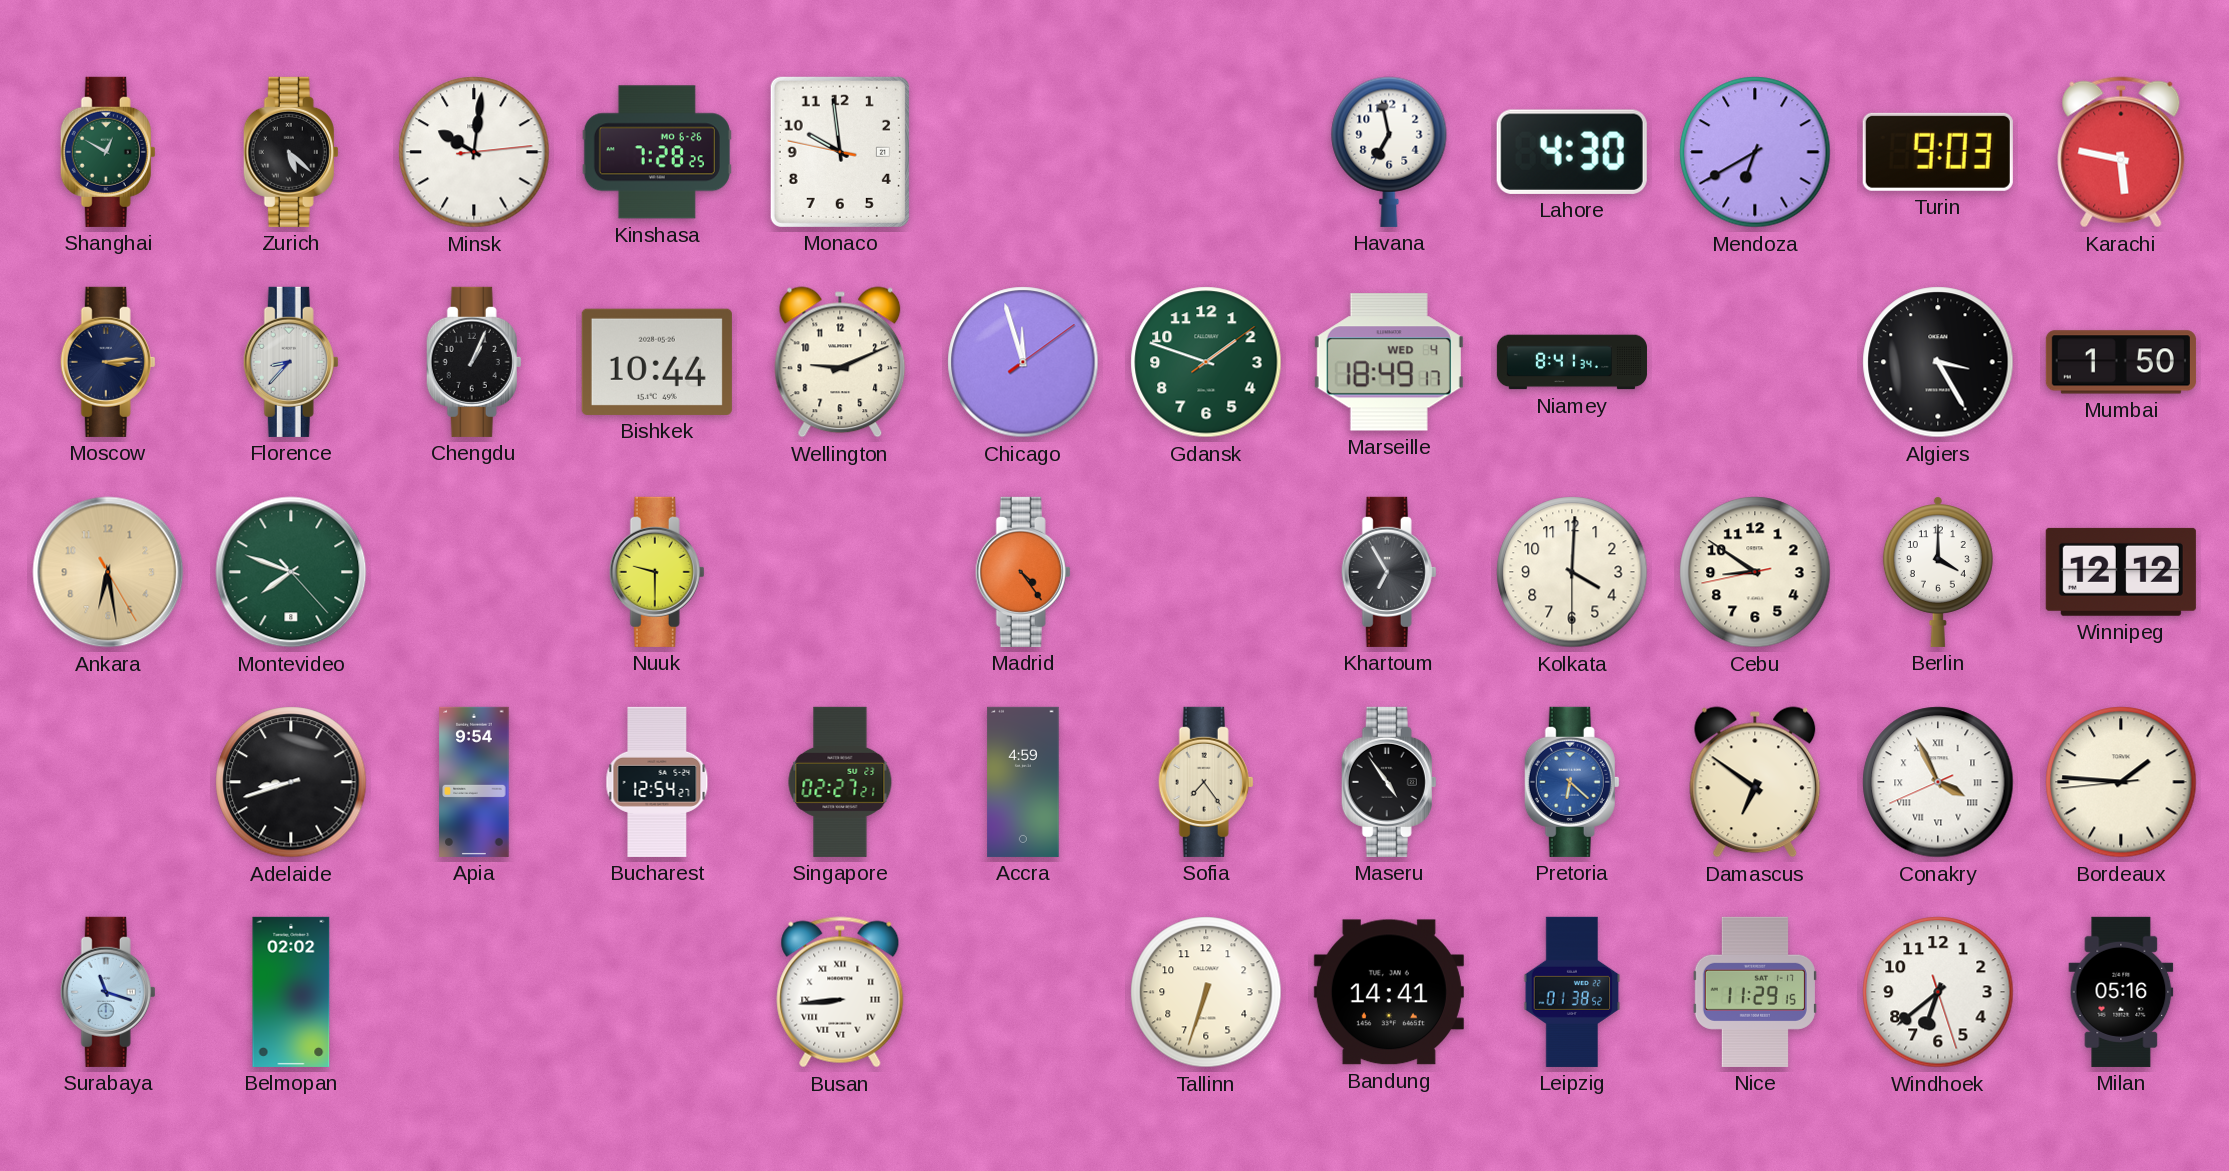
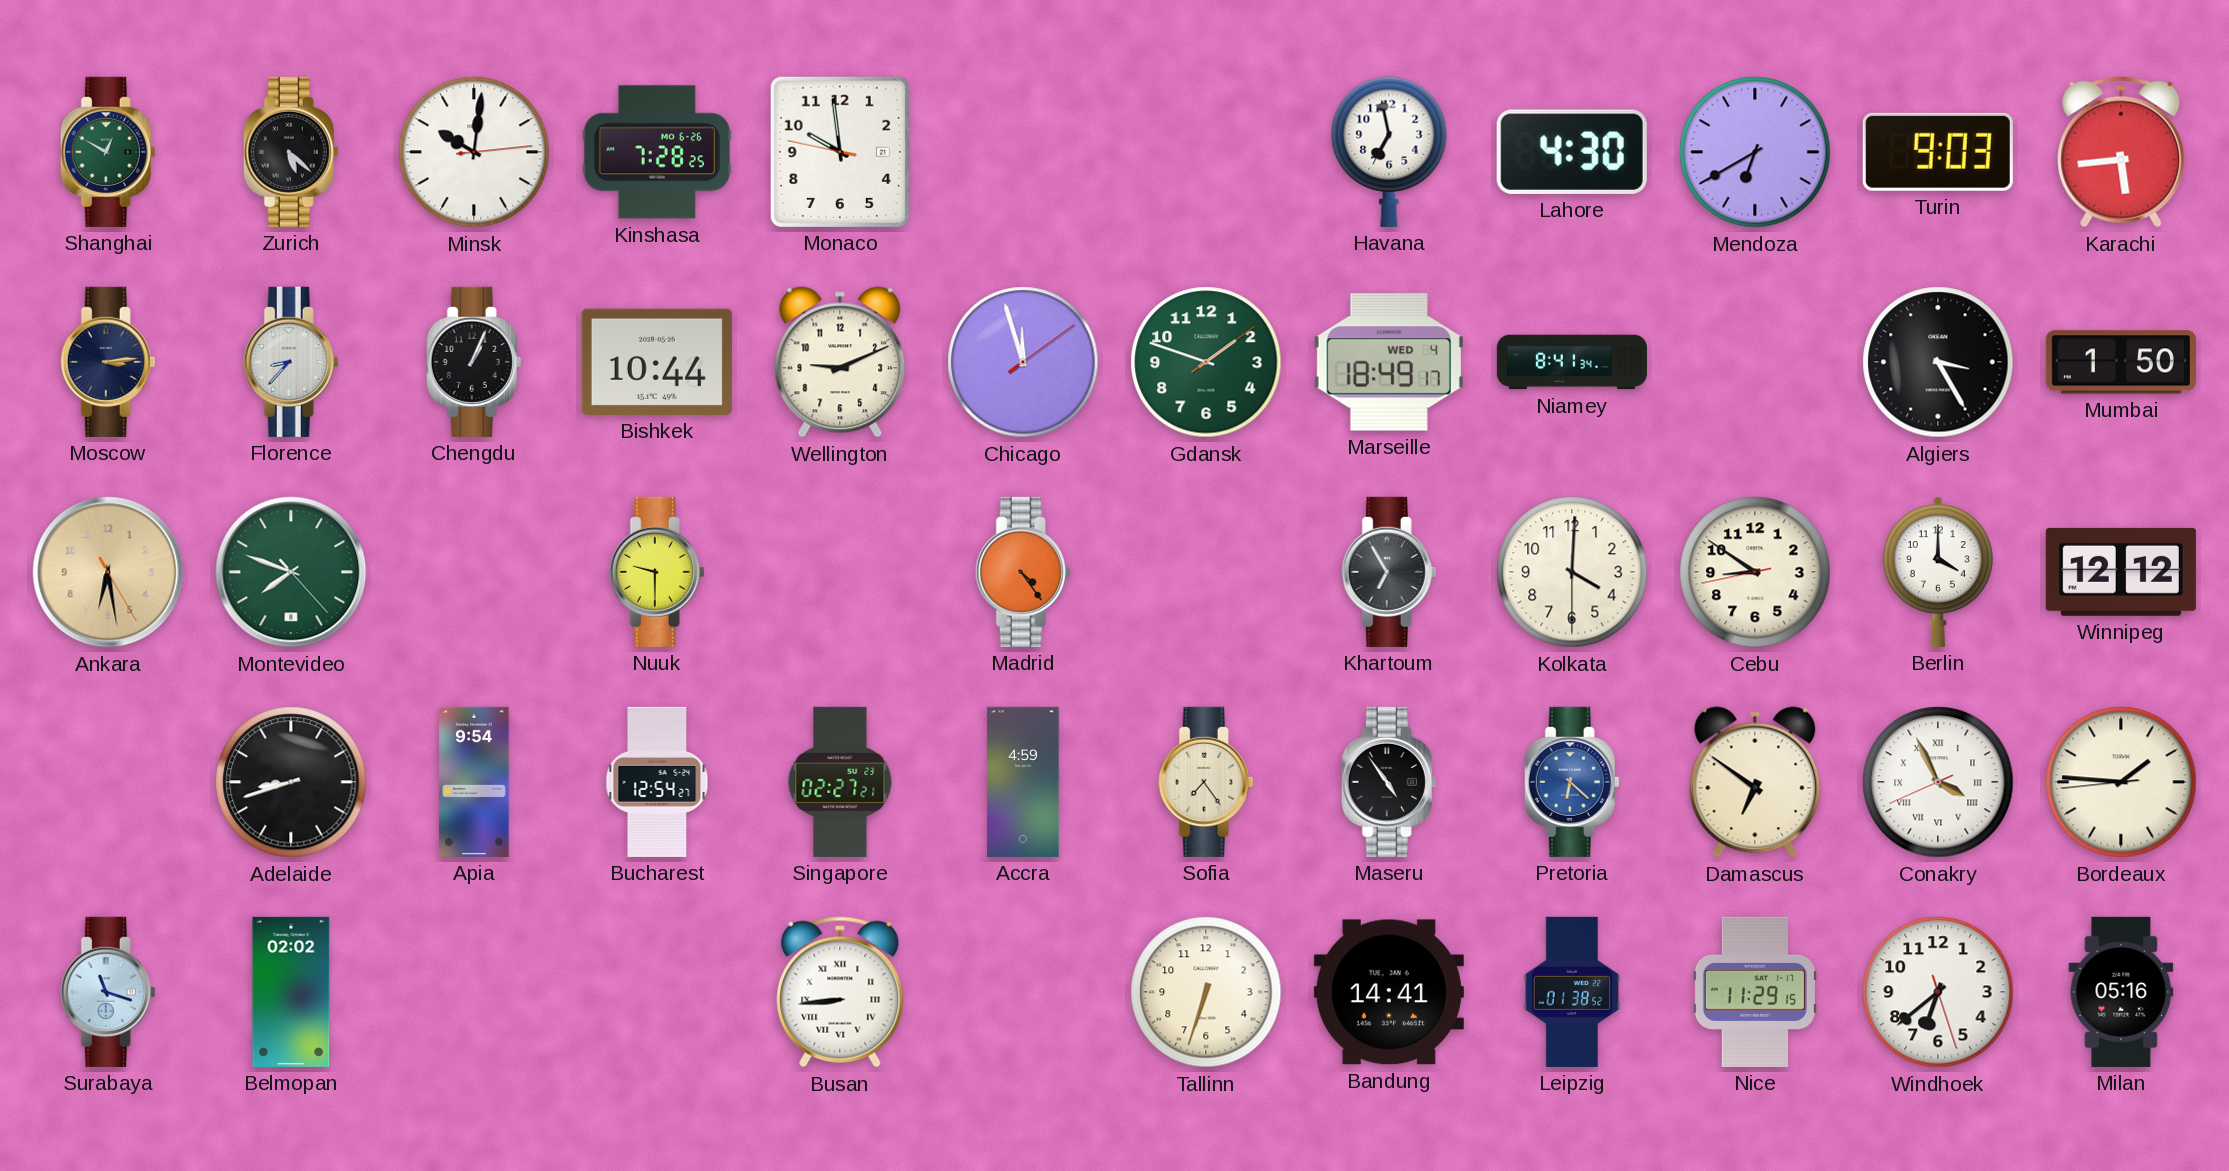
Karachi: 5:47 -> 5:44 (2121, 152)
